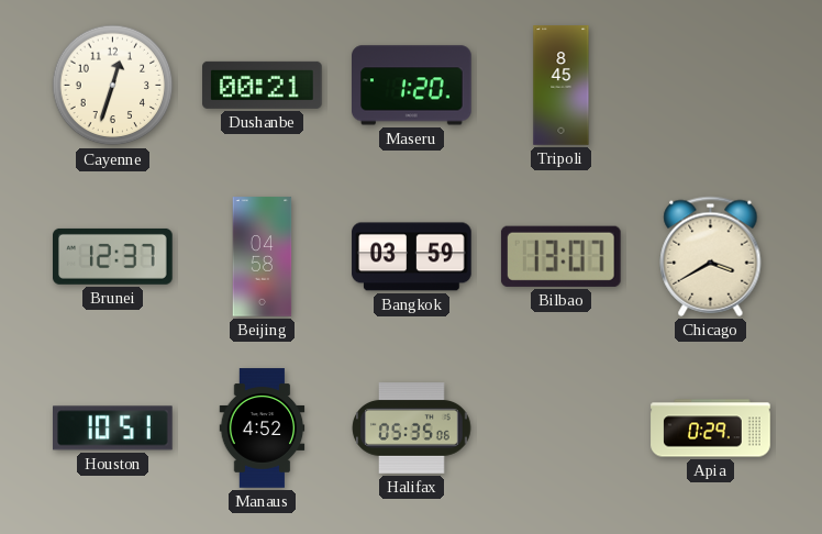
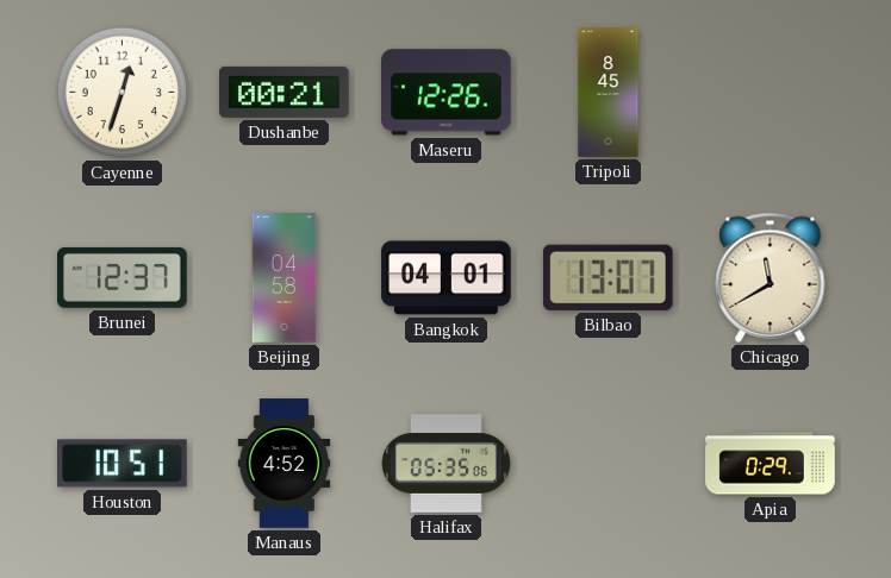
Maseru: 1:20 -> 12:26 (447, 93)
Bangkok: 03:59 -> 04:01 (447, 278)
Chicago: 3:40 -> 11:40 (771, 277)
